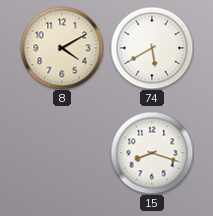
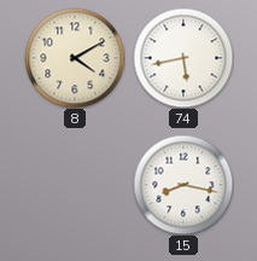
74: 5:40 -> 5:43 (183, 58)
15: 8:18 -> 8:17 (183, 185)
